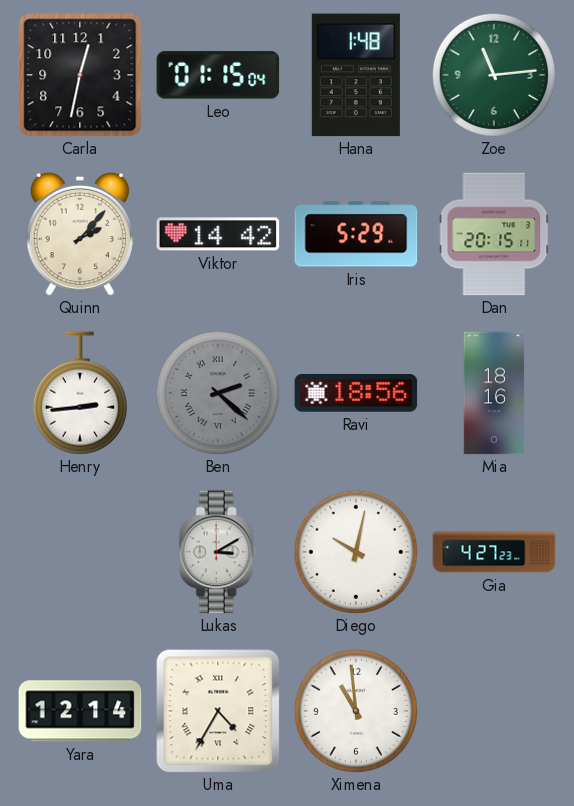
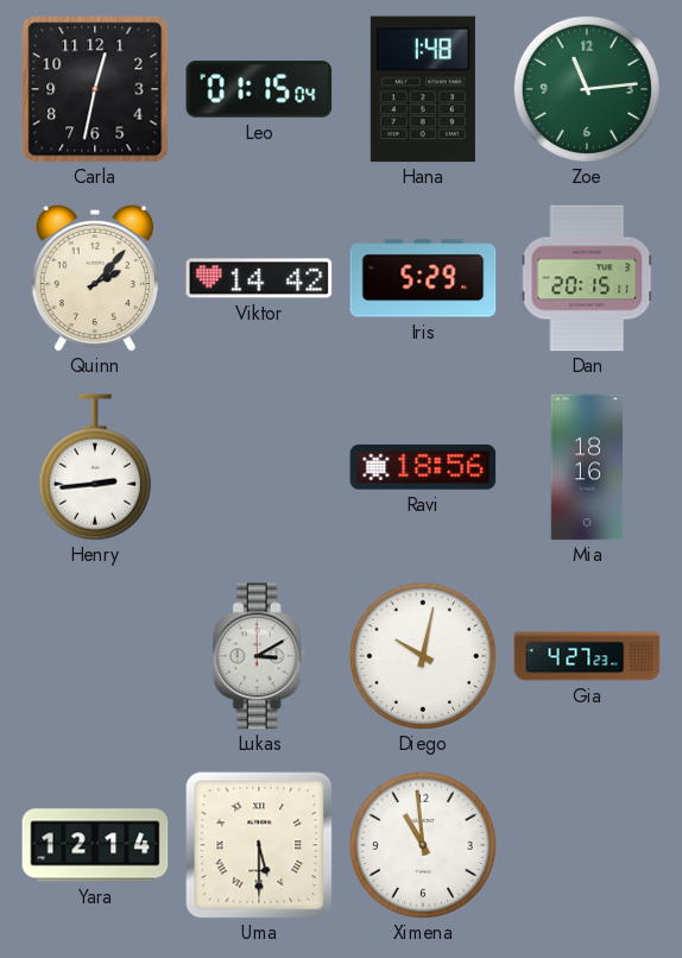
Ben: 2:22 -> none (218, 393)
Uma: 4:35 -> 5:30 (259, 845)
